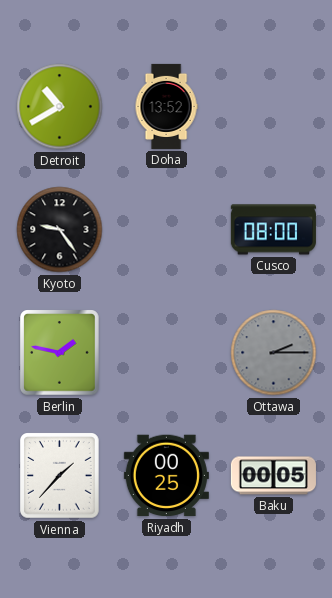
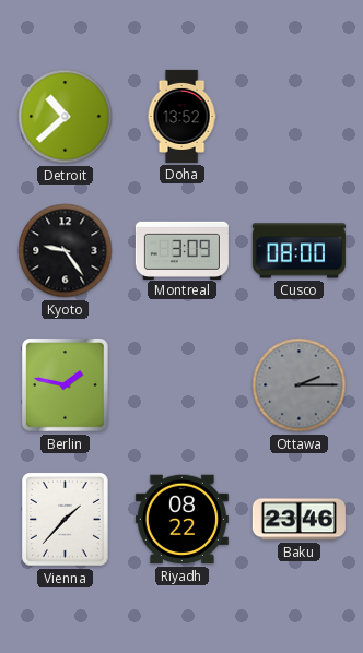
Detroit: 10:40 -> 10:38 (66, 117)
Montreal: none -> 3:09 (181, 250)
Riyadh: 00:25 -> 08:22 (181, 520)
Baku: 00:05 -> 23:46 (298, 520)
